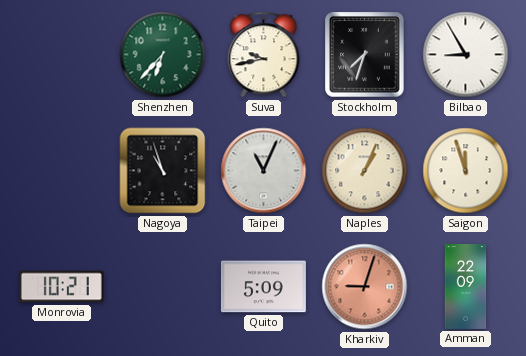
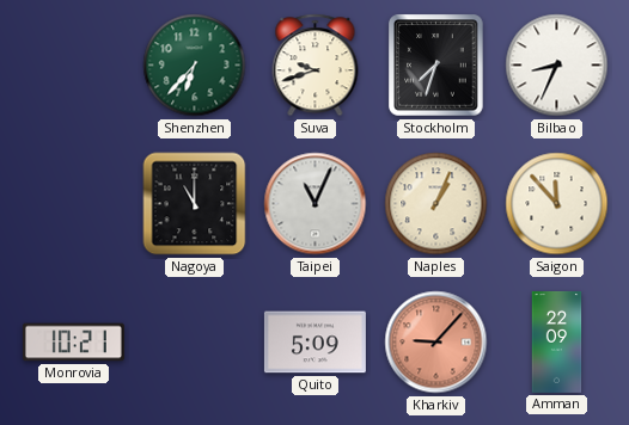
Suva: 9:43 -> 9:42 (316, 66)
Bilbao: 8:55 -> 8:34 (557, 66)
Nagoya: 10:57 -> 11:00 (195, 204)
Saigon: 11:57 -> 11:53 (557, 204)
Kharkiv: 9:03 -> 9:07 (436, 343)
